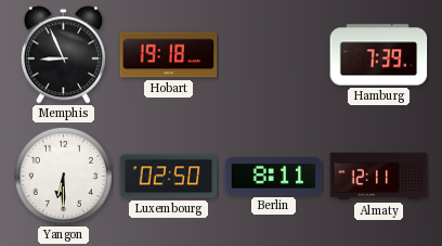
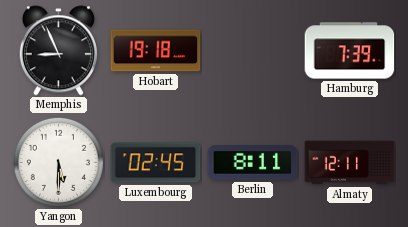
Yangon: 6:30 -> 5:30 (58, 162)
Luxembourg: 02:50 -> 02:45 (156, 163)
